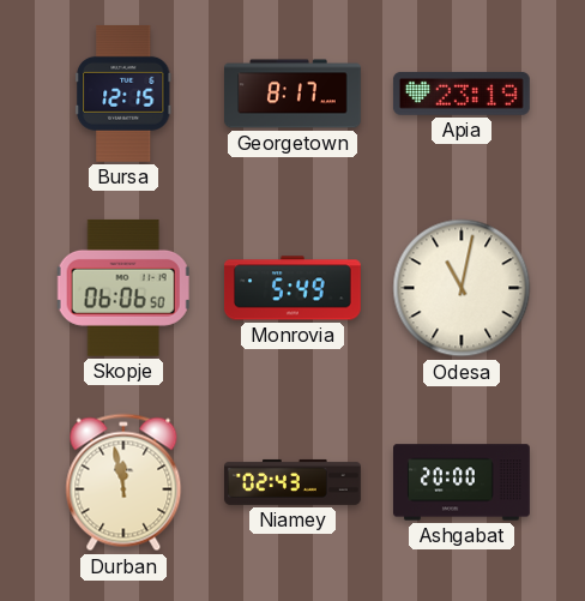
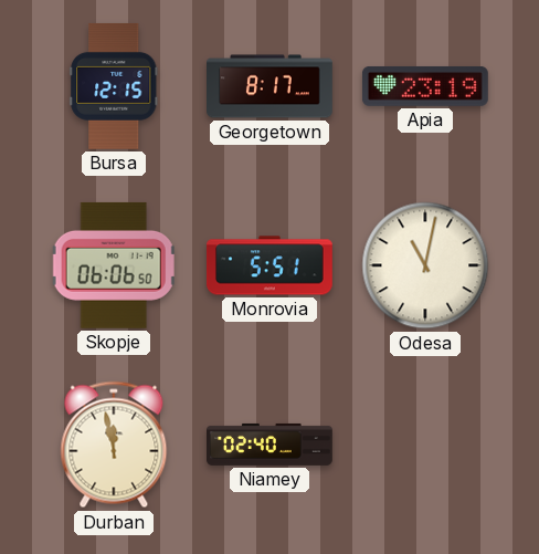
Monrovia: 5:49 -> 5:51 (271, 265)
Niamey: 02:43 -> 02:40 (271, 445)
Ashgabat: 20:00 -> none (463, 482)
